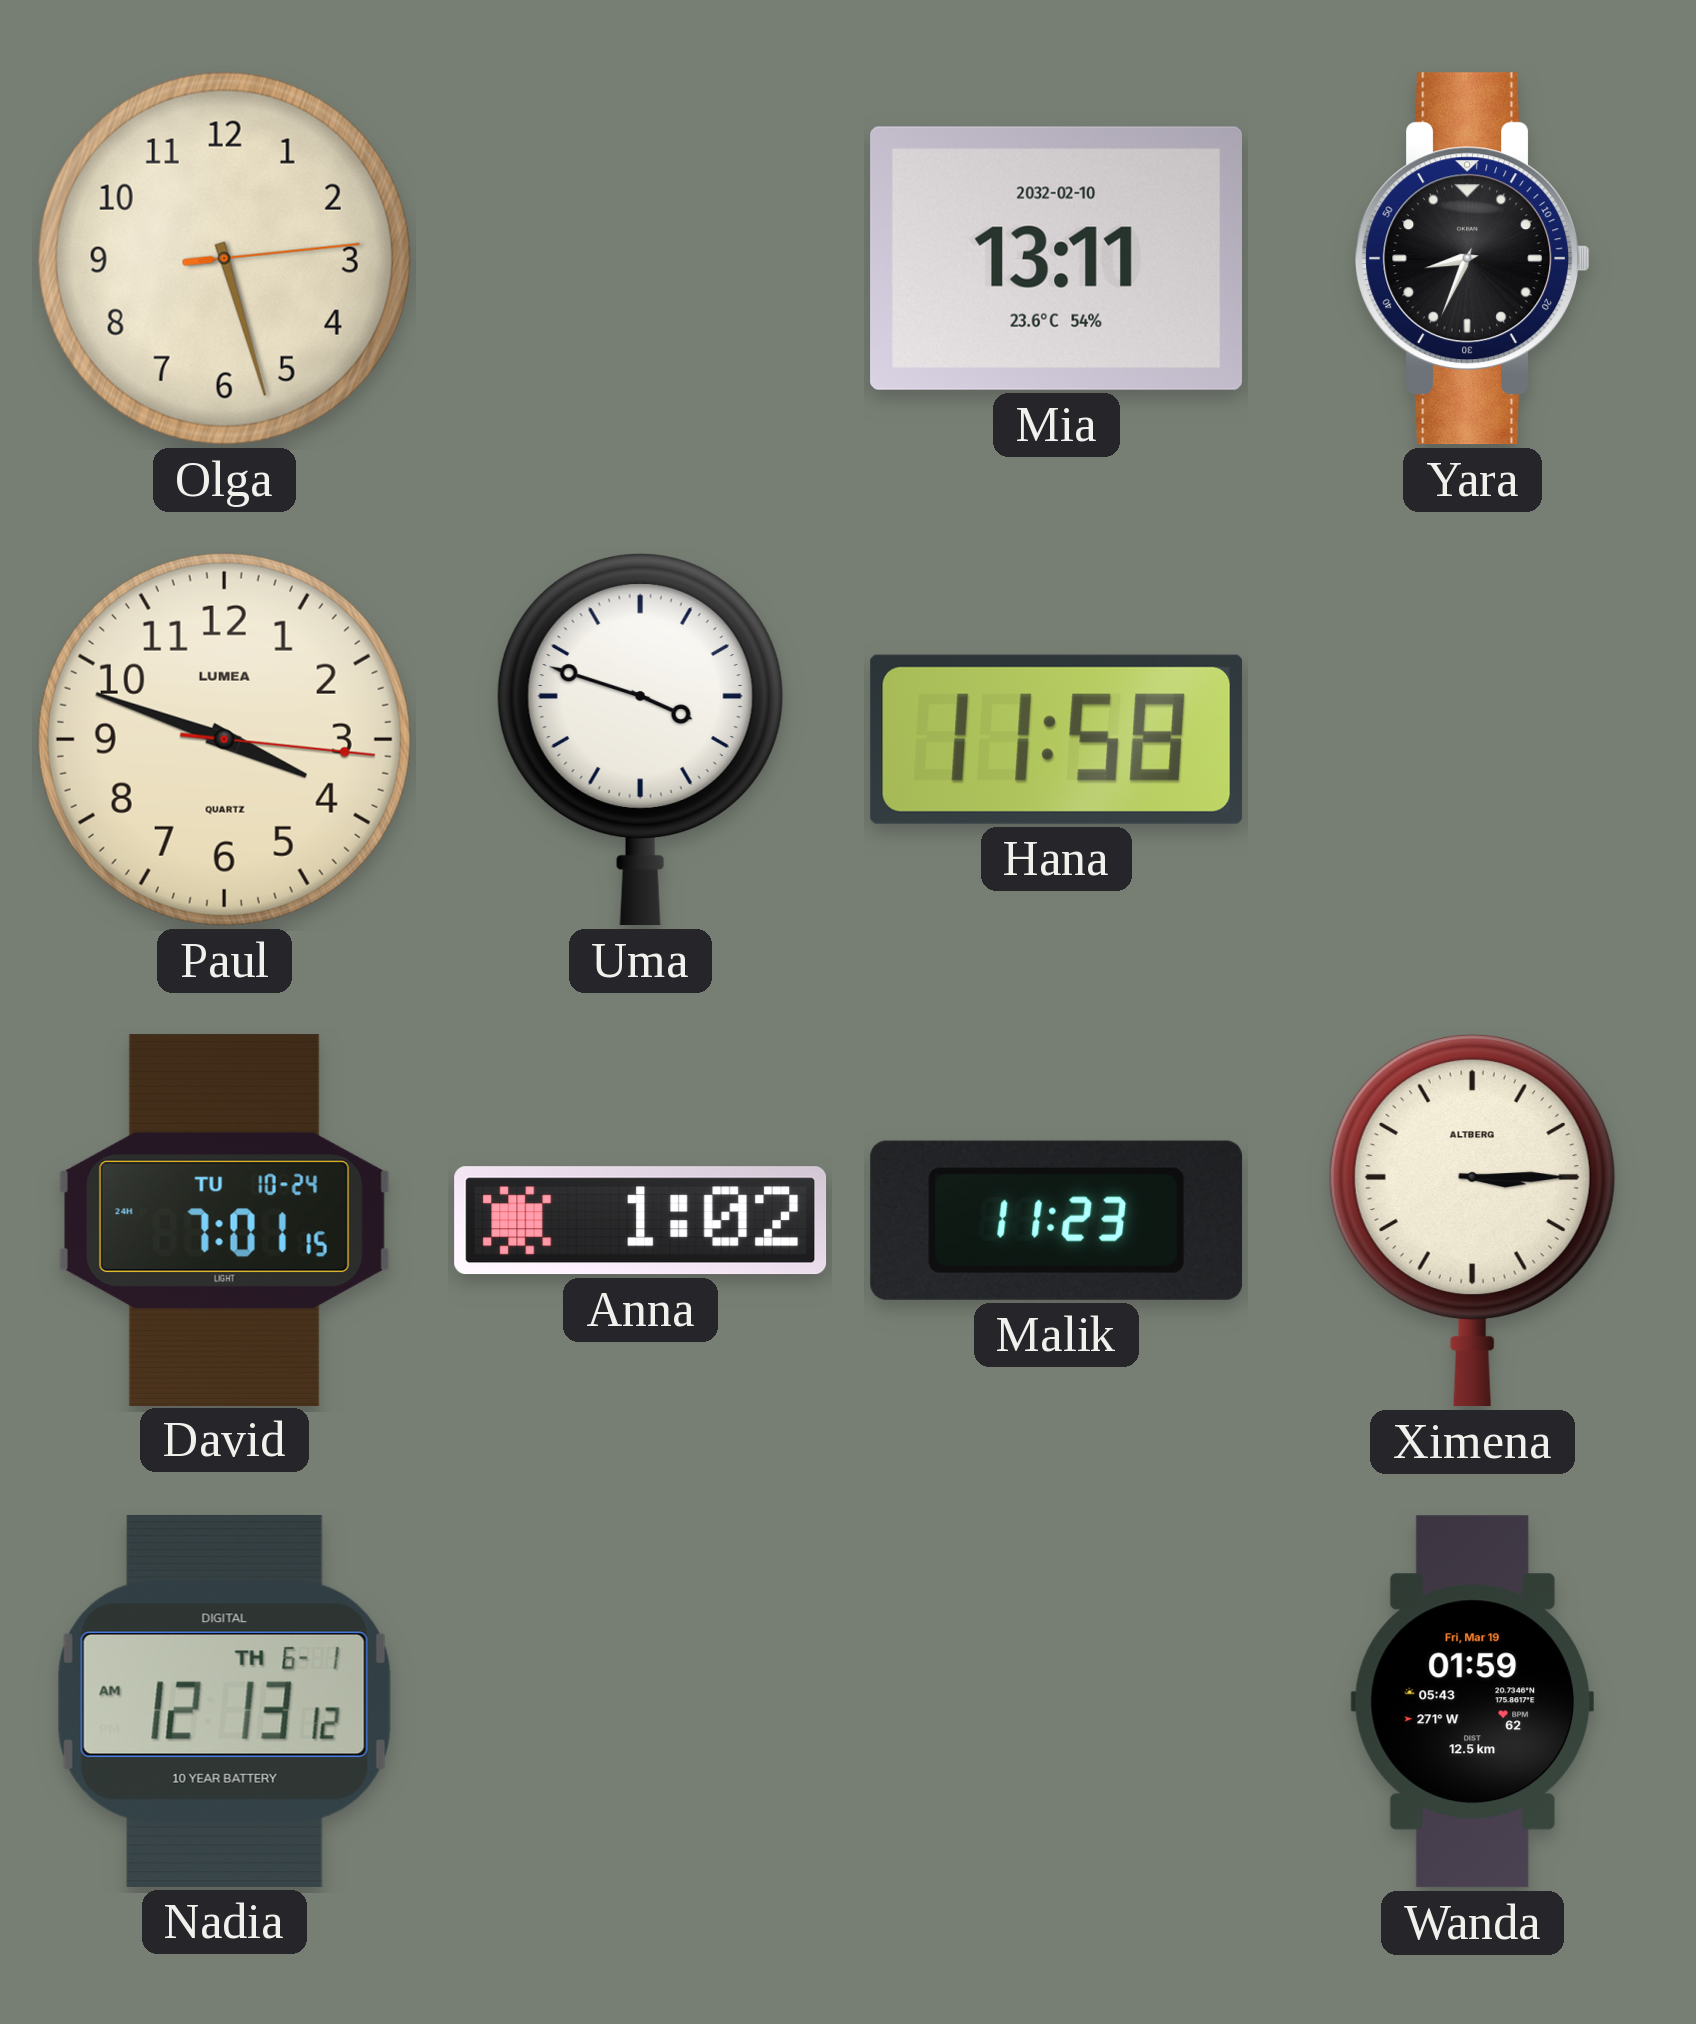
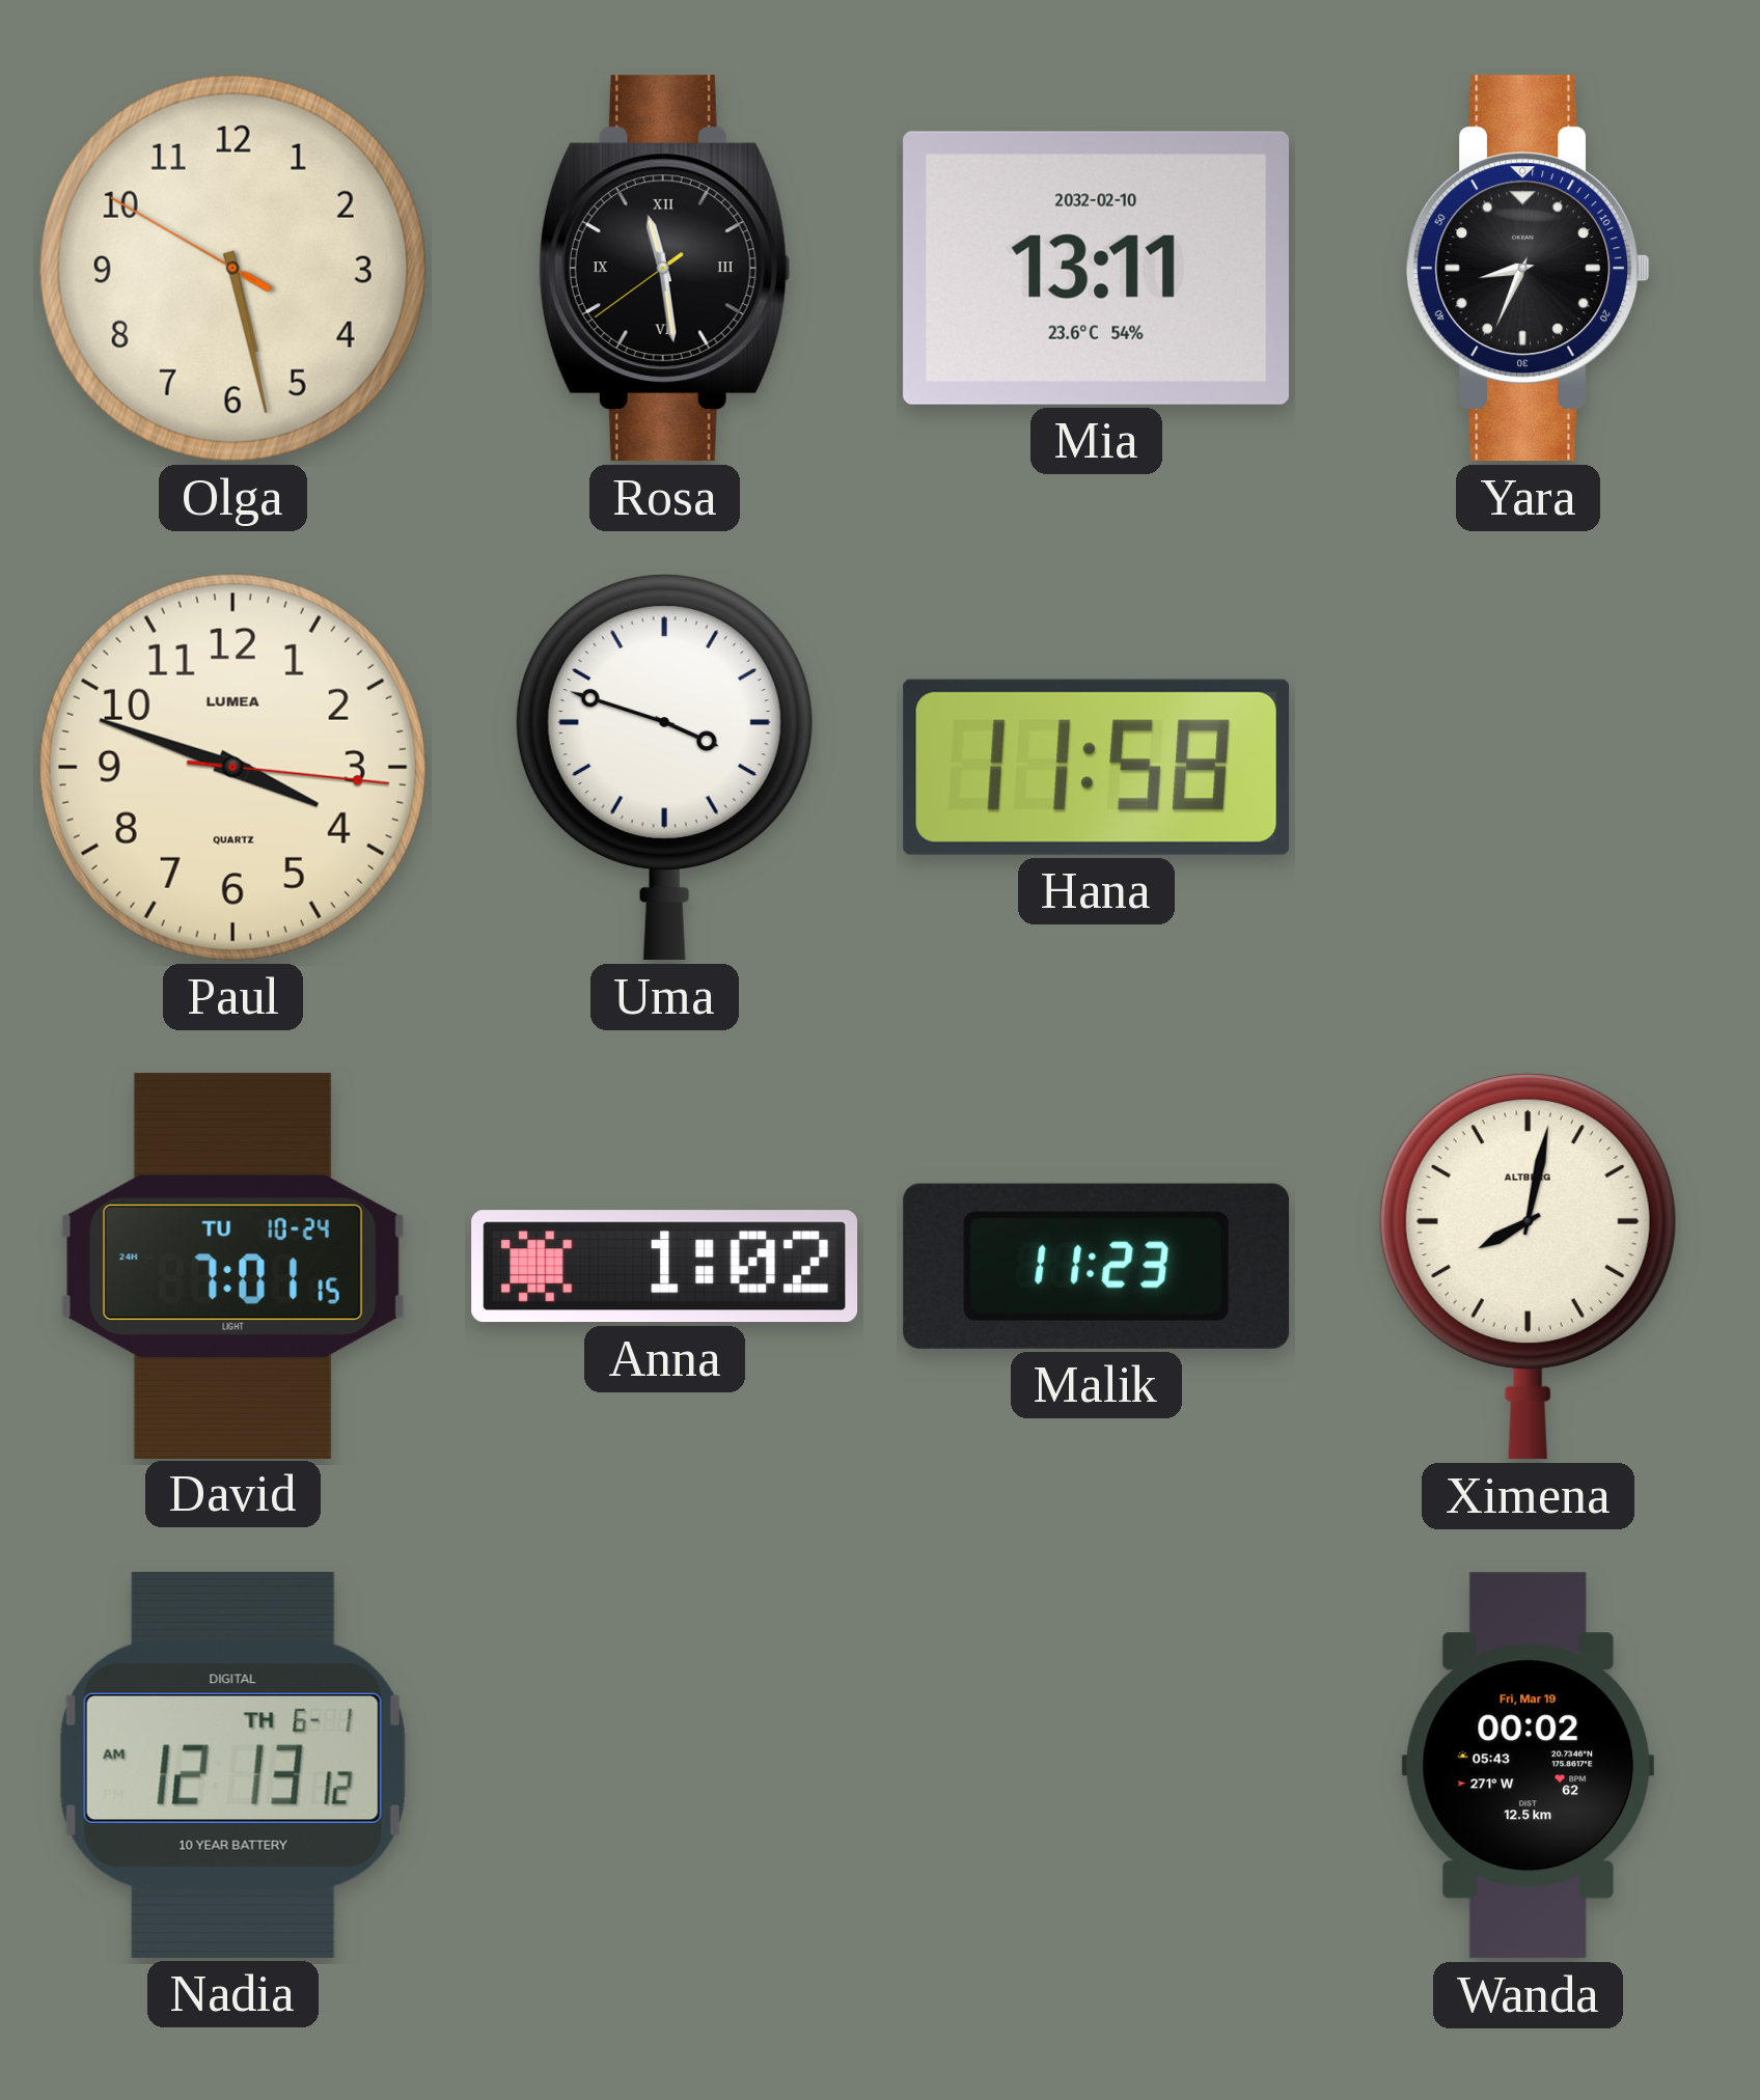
Olga: 5:27:14 -> 5:27:50 (232, 268)
Rosa: none -> 11:28 (664, 269)
Ximena: 3:15 -> 8:02 (1528, 1267)
Wanda: 01:59 -> 00:02 (1528, 1766)
